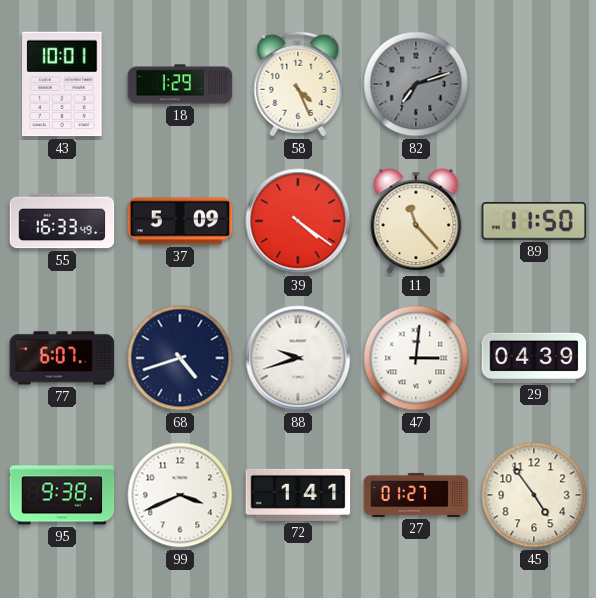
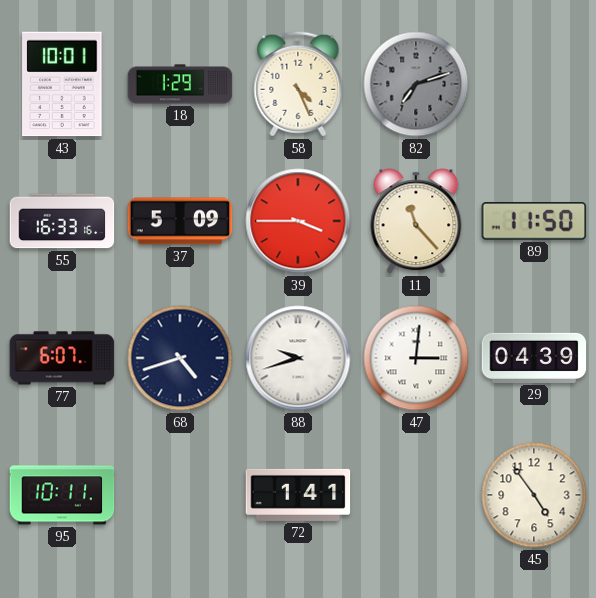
55: 16:33:49 -> 16:33:16 (62, 221)
39: 4:21 -> 3:45 (298, 221)
95: 9:38 -> 10:11 (62, 495)
99: 3:41 -> none (180, 495)
27: 01:27 -> none (416, 495)
